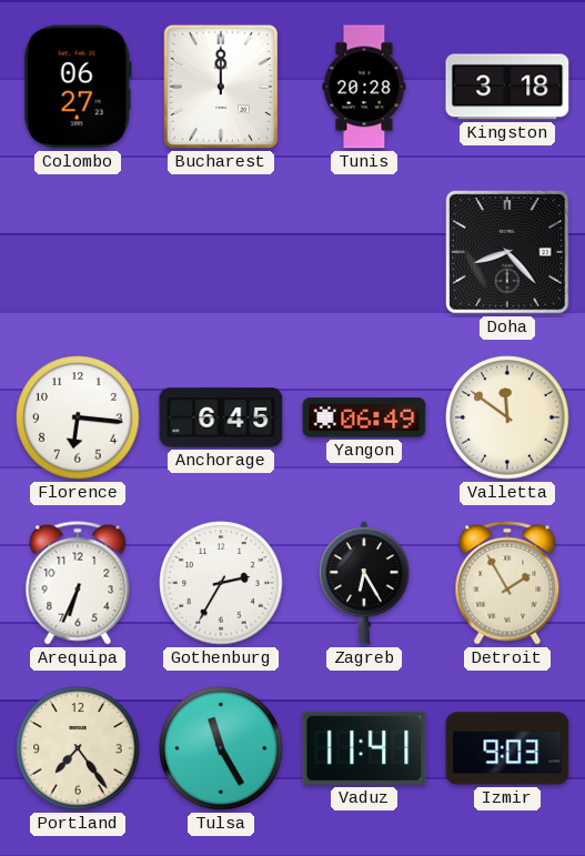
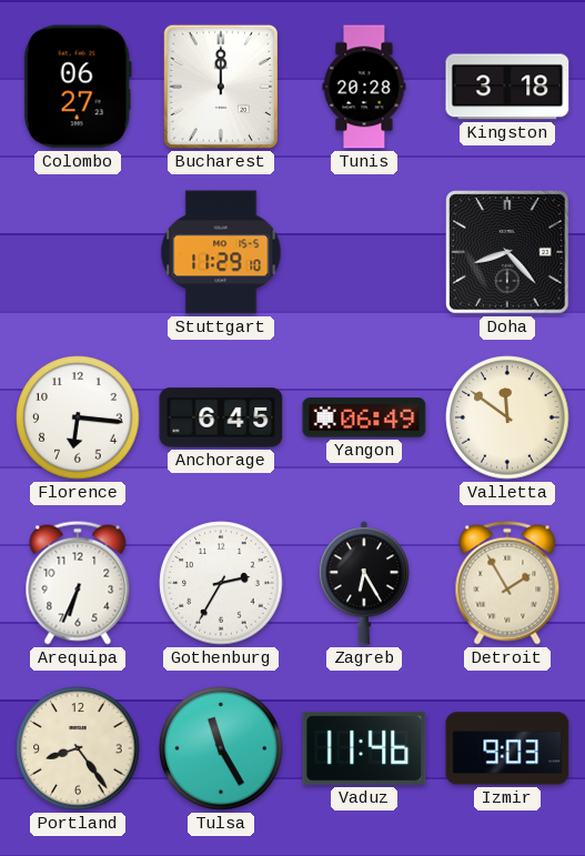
Stuttgart: none -> 11:29 (221, 252)
Portland: 7:24 -> 8:24 (78, 748)
Vaduz: 11:41 -> 11:46 (364, 748)
